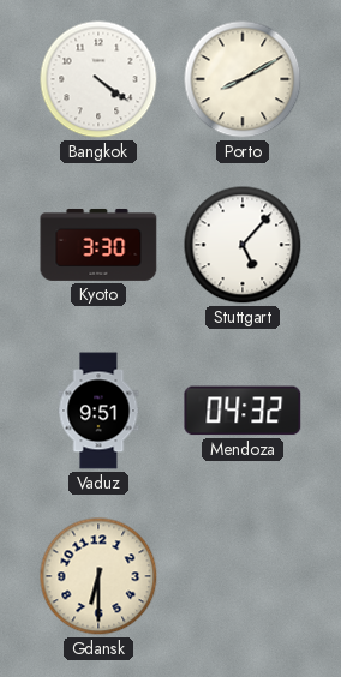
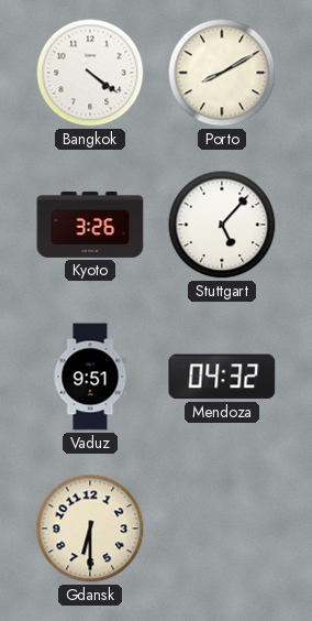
Kyoto: 3:30 -> 3:26 (90, 225)
